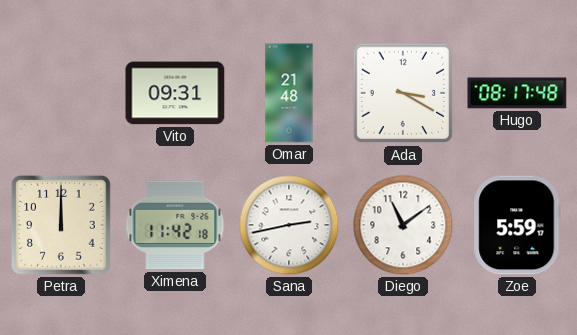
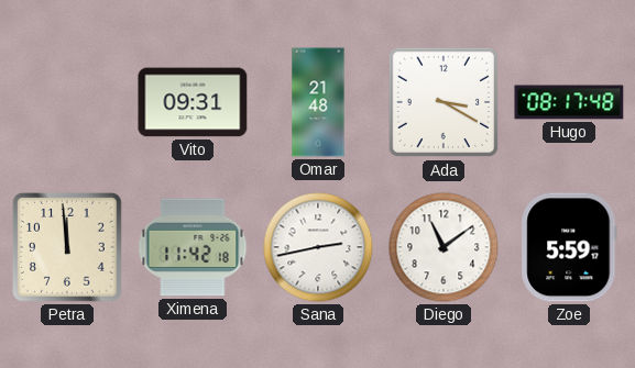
Petra: 12:00 -> 11:59 (67, 247)
